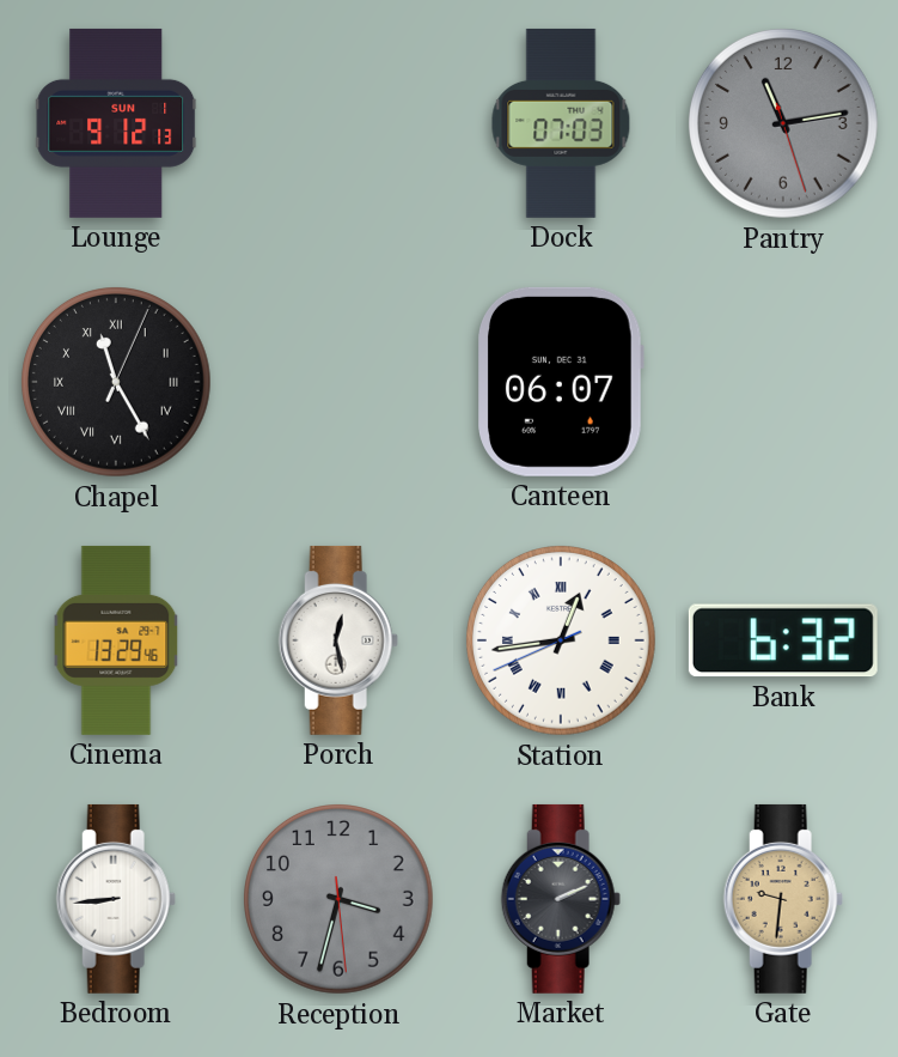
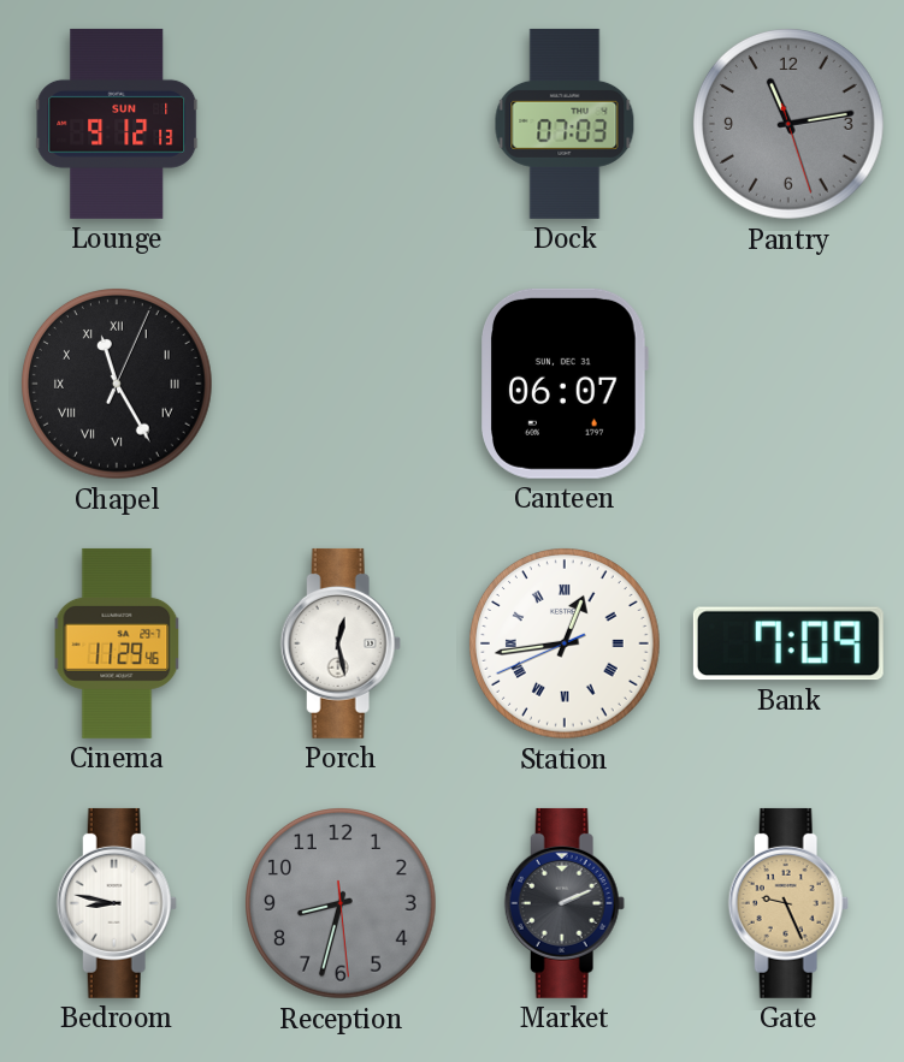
Cinema: 13:29 -> 11:29 (117, 643)
Bank: 6:32 -> 7:09 (788, 643)
Bedroom: 8:44 -> 8:47 (117, 903)
Reception: 3:32 -> 8:32 (342, 904)
Gate: 9:31 -> 9:26 (788, 903)
